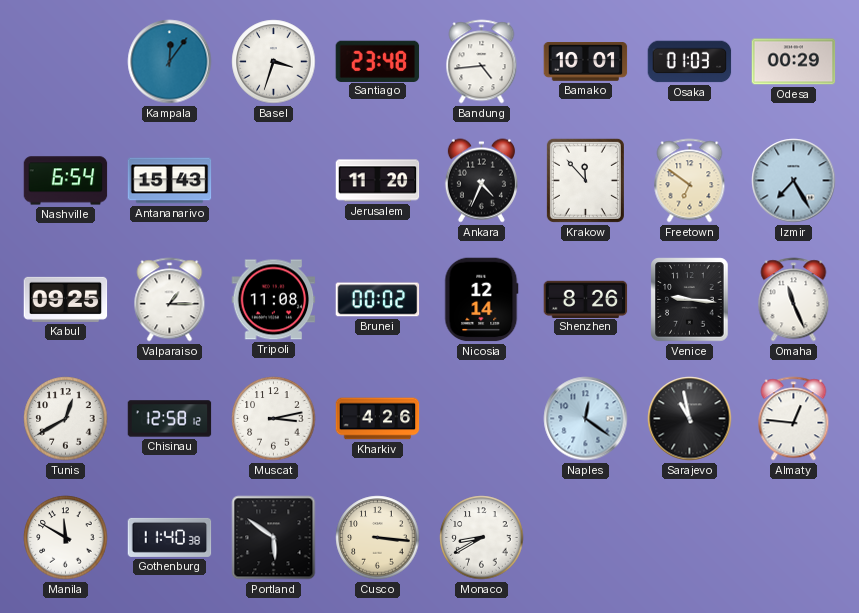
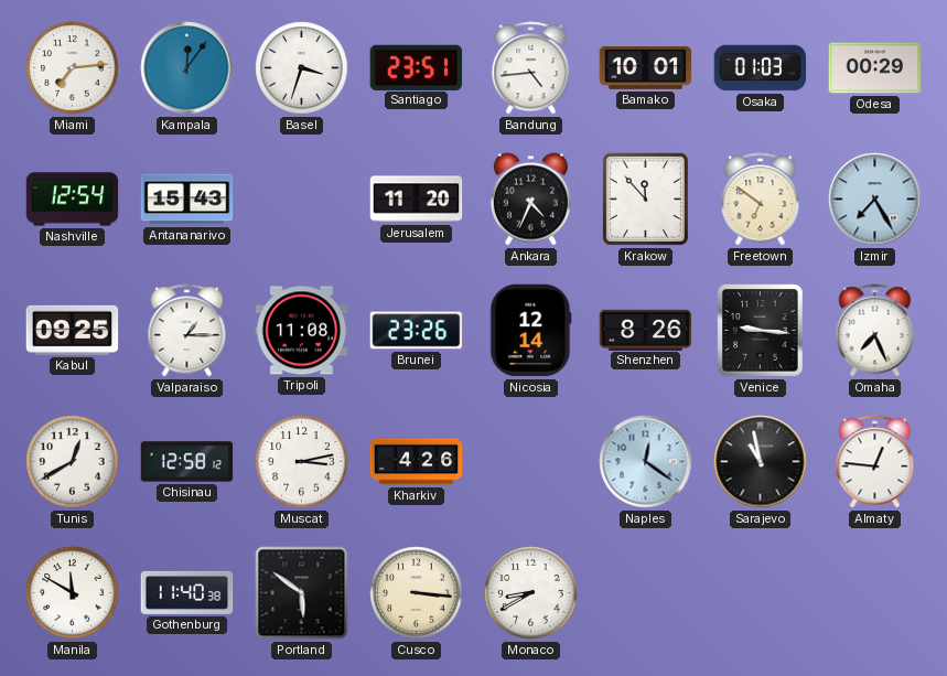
Miami: none -> 7:14 (73, 68)
Santiago: 23:48 -> 23:51 (417, 67)
Nashville: 6:54 -> 12:54 (73, 200)
Brunei: 00:02 -> 23:26 (417, 331)
Omaha: 11:26 -> 7:26 (875, 331)
